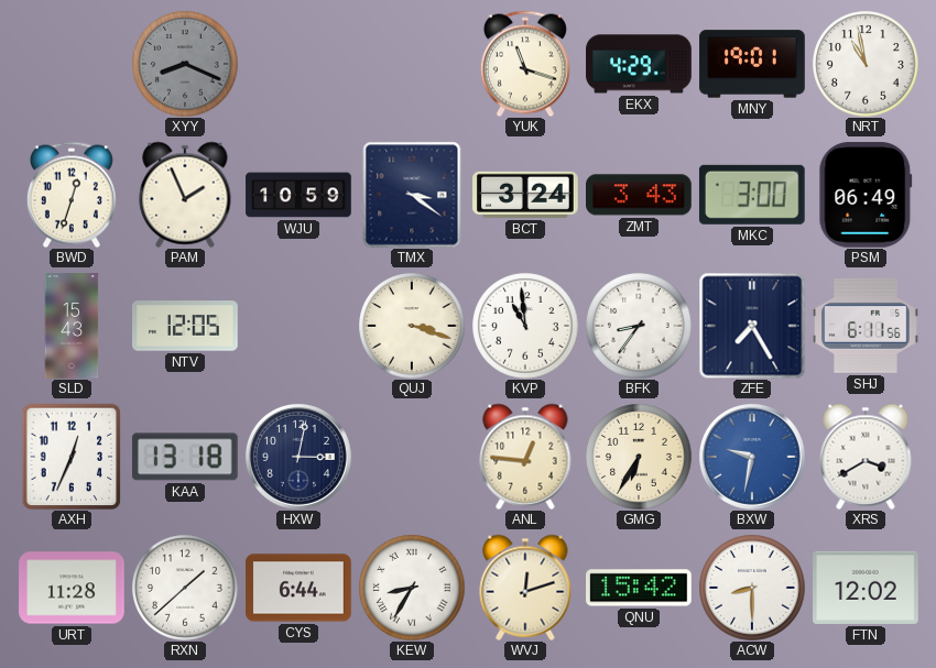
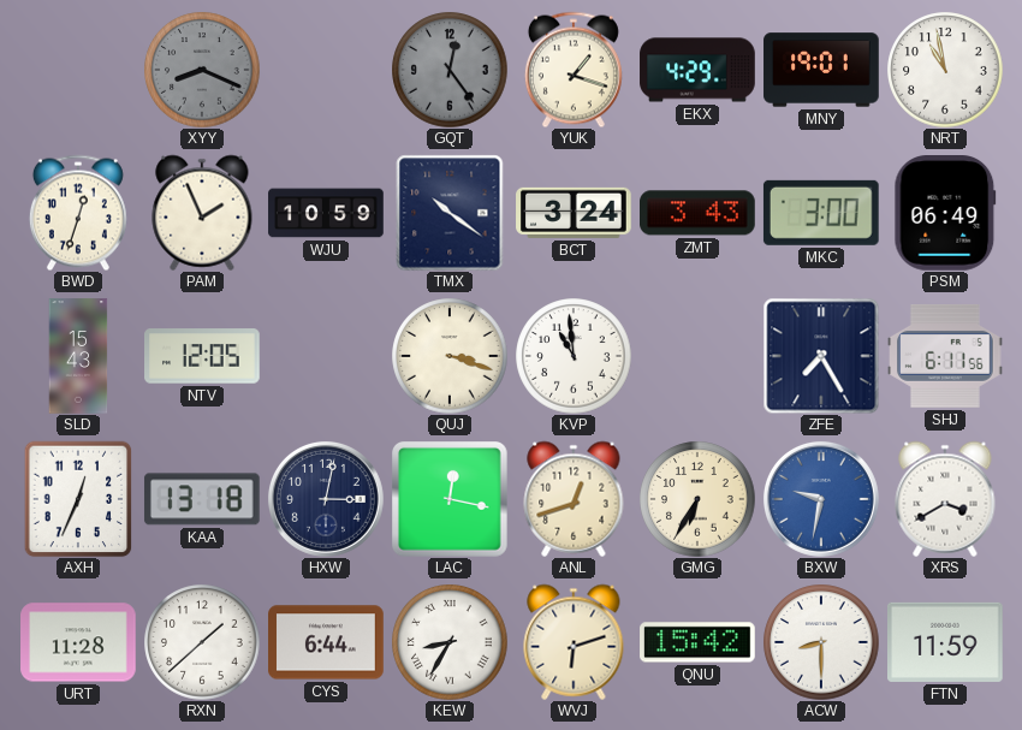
GQT: none -> 12:24 (450, 70)
YUK: 11:18 -> 1:18 (574, 70)
TMX: 3:21 -> 10:21 (450, 213)
BFK: 8:36 -> none (639, 326)
LAC: none -> 12:17 (451, 500)
ANL: 12:46 -> 12:42 (574, 499)
WVJ: 12:12 -> 6:12 (574, 642)
FTN: 12:02 -> 11:59 (946, 642)
